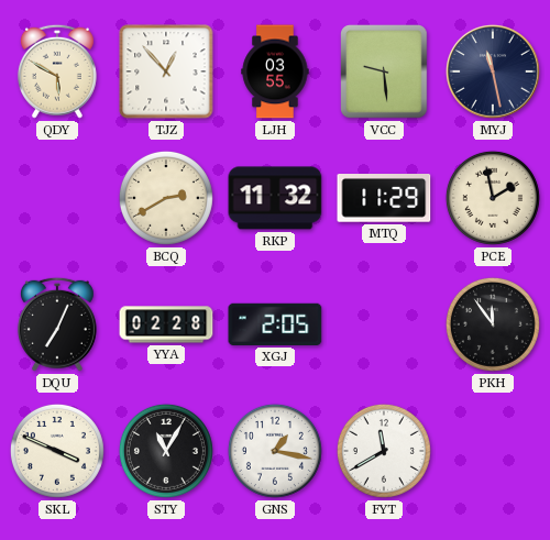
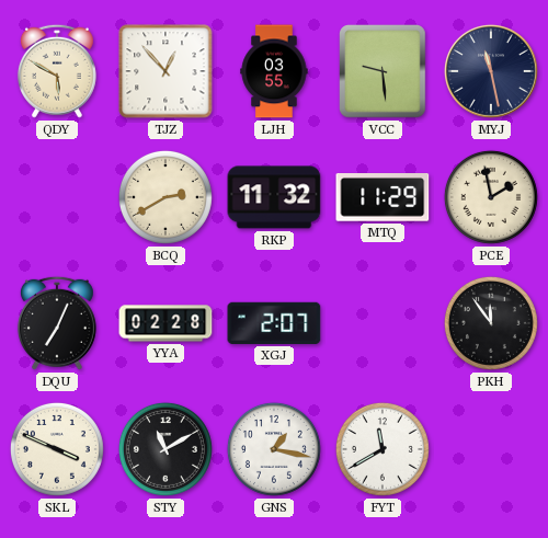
XGJ: 2:05 -> 2:07 (274, 323)
STY: 11:05 -> 11:10 (165, 449)
